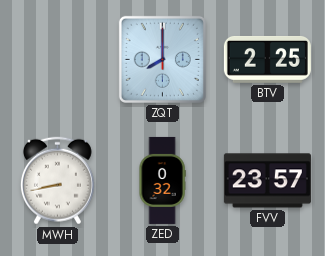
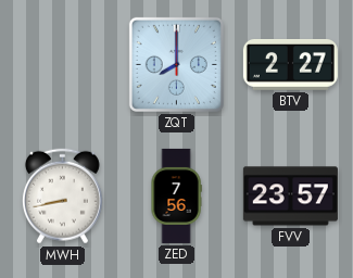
BTV: 2:25 -> 2:27 (290, 64)
ZED: 0:32 -> 7:56 (176, 195)
